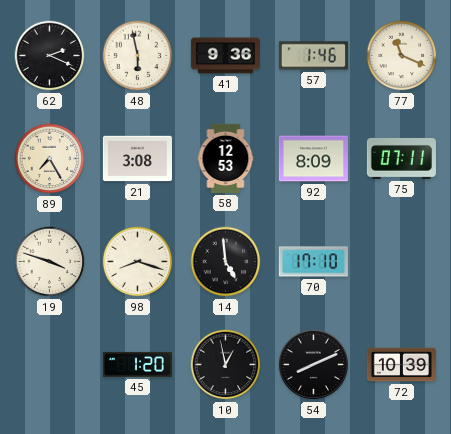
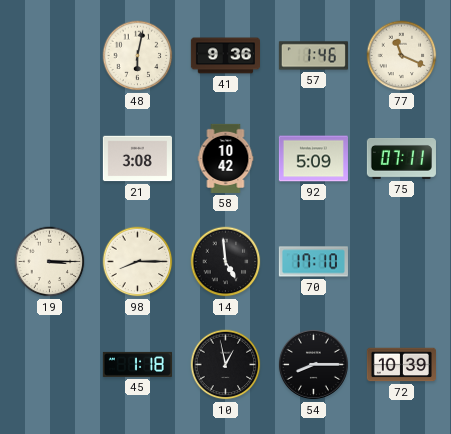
62: 2:19 -> none (50, 56)
48: 5:58 -> 6:02 (138, 56)
89: 7:25 -> none (50, 159)
58: 12:53 -> 10:42 (226, 158)
92: 8:09 -> 5:09 (313, 159)
19: 3:48 -> 3:15 (50, 262)
98: 8:18 -> 8:15 (138, 262)
45: 1:20 -> 1:18 (137, 364)
54: 8:11 -> 8:15 (313, 364)
